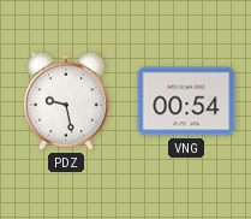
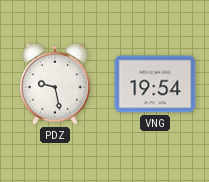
VNG: 00:54 -> 19:54 (155, 84)
